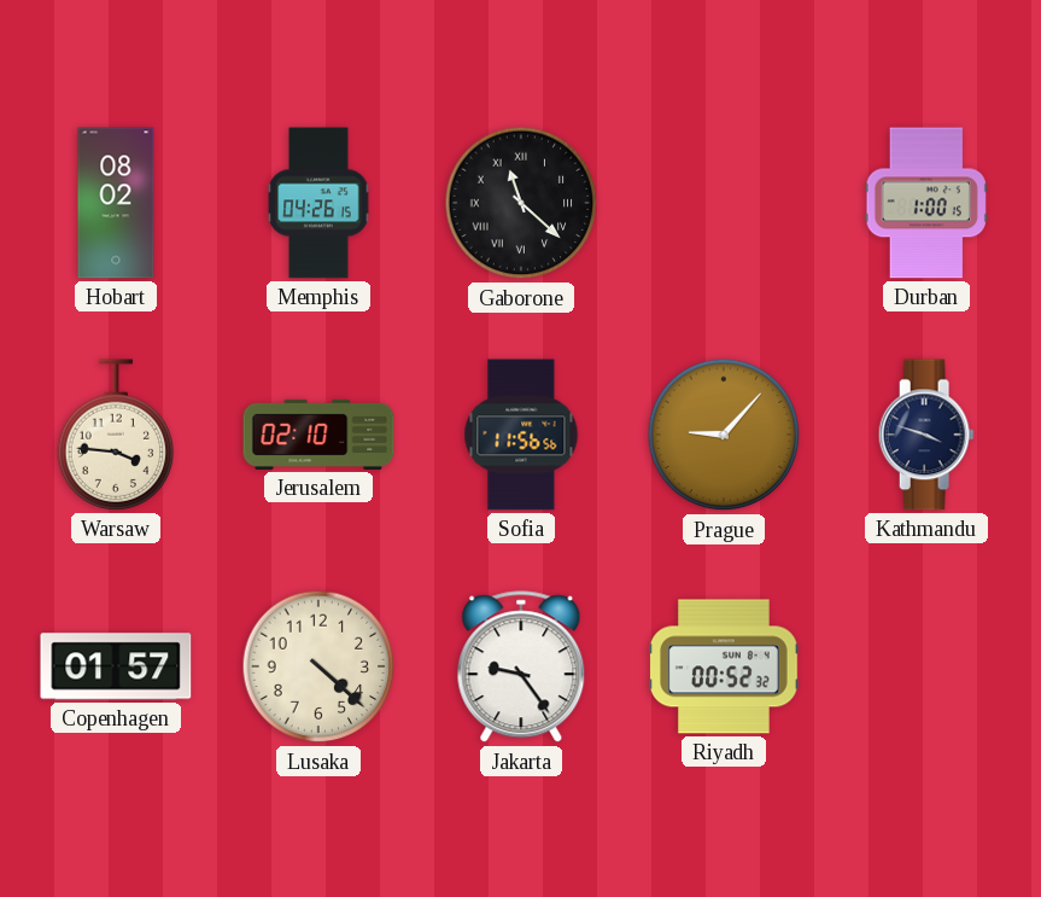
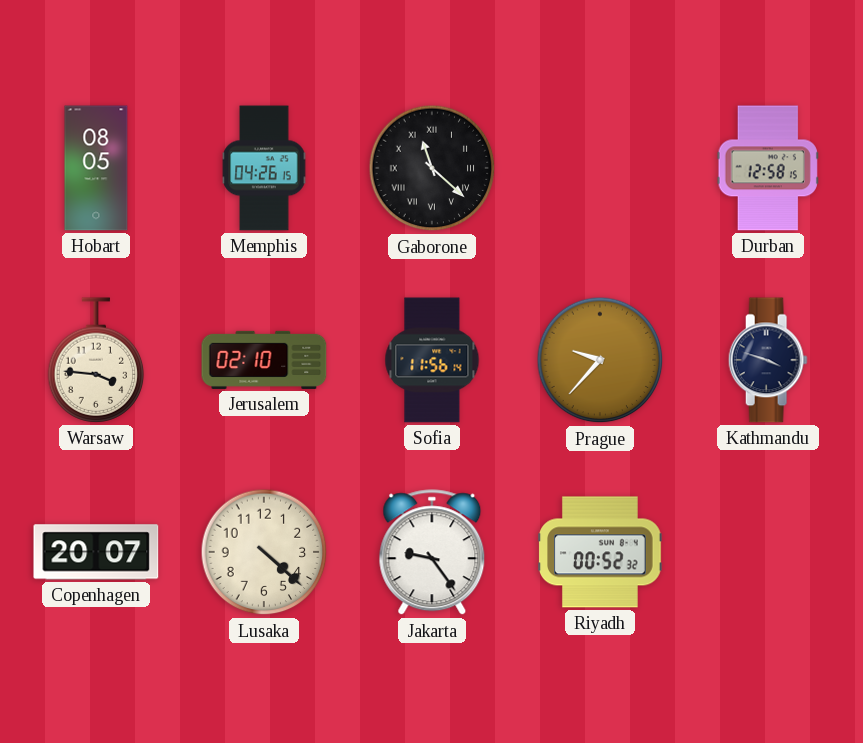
Hobart: 08:02 -> 08:05 (96, 168)
Durban: 1:00 -> 12:58 (768, 168)
Sofia: 11:56:56 -> 11:56:14 (432, 360)
Prague: 9:07 -> 9:37 (600, 360)
Copenhagen: 01:57 -> 20:07 (96, 552)
